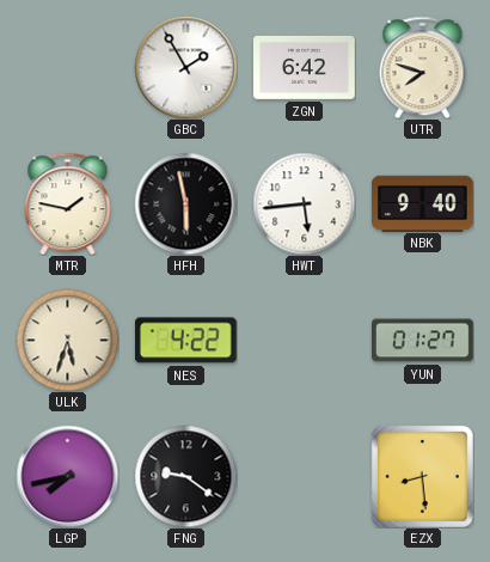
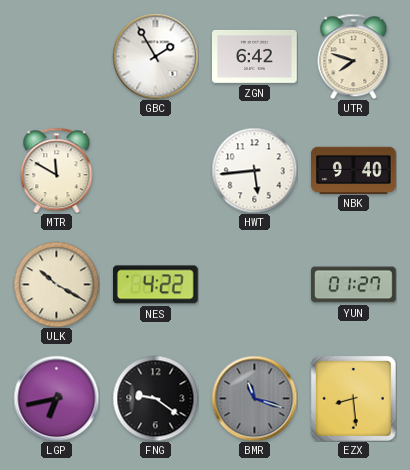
MTR: 1:47 -> 11:50 (57, 170)
HFH: 5:58 -> none (185, 203)
ULK: 5:33 -> 10:20 (56, 284)
LGP: 7:43 -> 6:43 (56, 398)
BMR: none -> 11:18 (254, 398)
